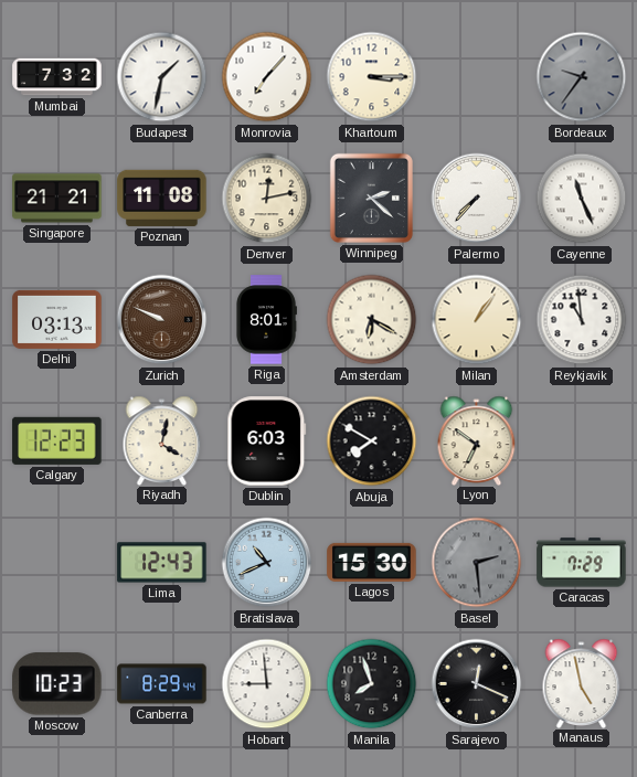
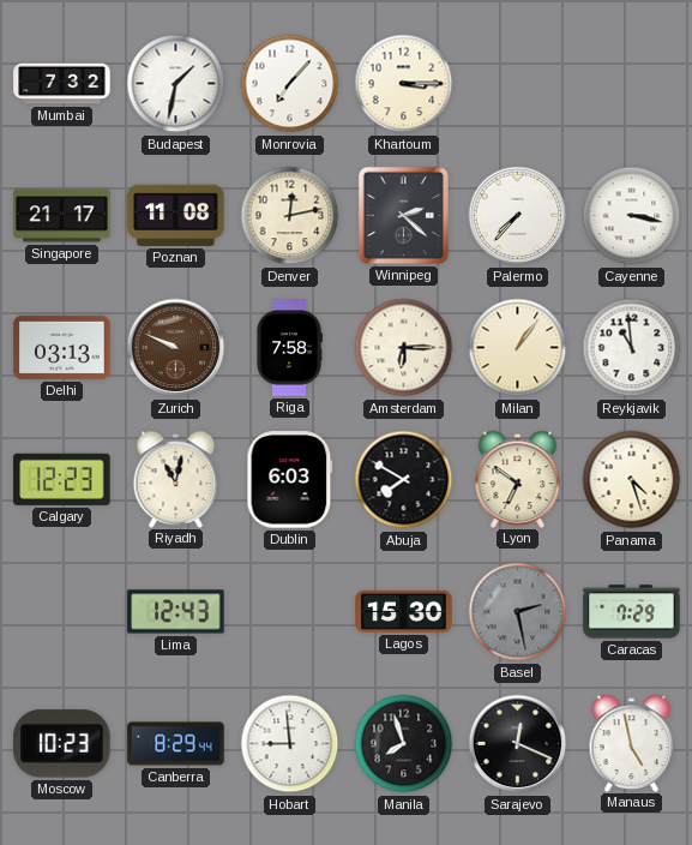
Bordeaux: 9:36 -> none (582, 77)
Singapore: 21:21 -> 21:17 (62, 216)
Cayenne: 11:26 -> 3:17 (632, 216)
Riga: 8:01 -> 7:58 (289, 348)
Amsterdam: 6:20 -> 6:15 (404, 348)
Riyadh: 4:02 -> 11:02 (176, 479)
Panama: none -> 4:27 (632, 480)
Bratislava: 10:41 -> none (267, 563)
Basel: 2:29 -> 2:28 (518, 612)
